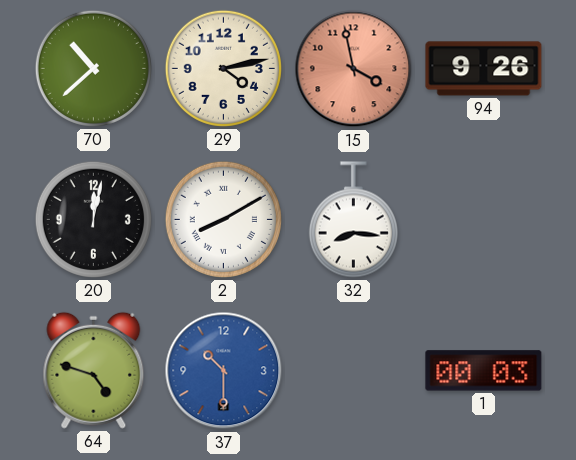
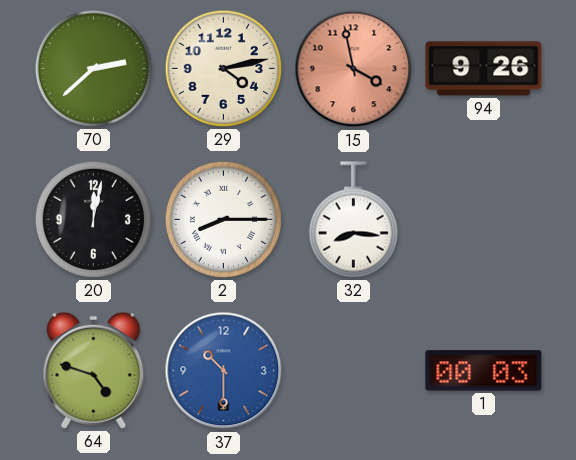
70: 10:38 -> 2:38 (93, 68)
2: 8:10 -> 8:15 (223, 219)
